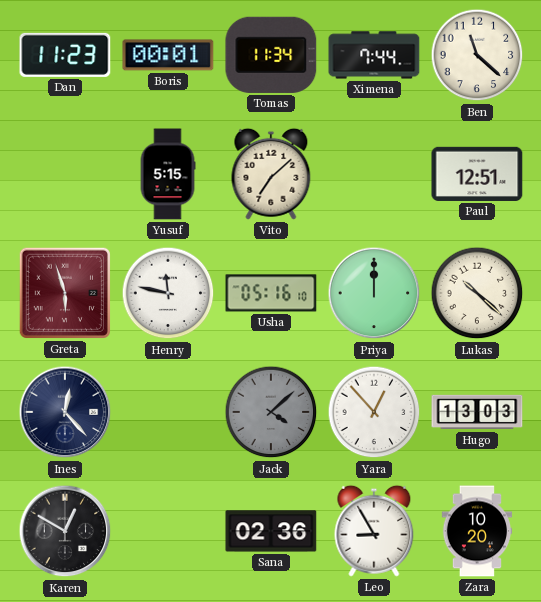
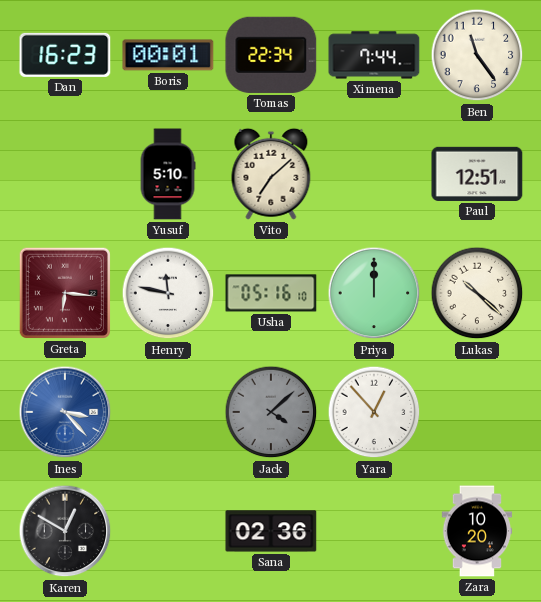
Dan: 11:23 -> 16:23 (65, 55)
Tomas: 11:34 -> 22:34 (271, 55)
Ben: 11:22 -> 11:24 (477, 55)
Yusuf: 5:15 -> 5:10 (168, 174)
Greta: 5:57 -> 6:16 (65, 293)
Ines: 12:23 -> 3:23 (65, 412)
Ines dial: navy -> blue (65, 412)
Hugo: 13:03 -> none (477, 412)
Leo: 8:55 -> none (374, 531)
